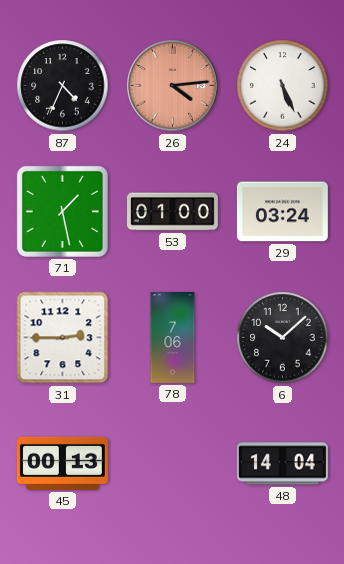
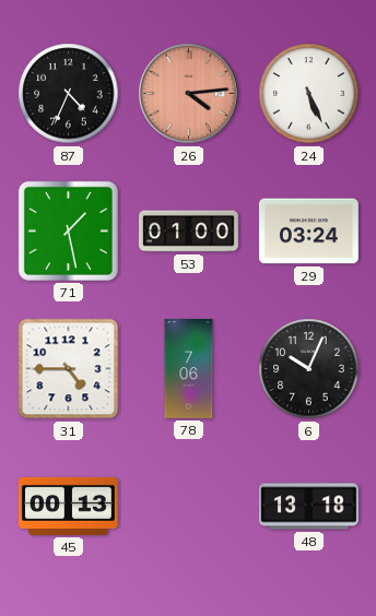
31: 2:45 -> 4:45 (69, 369)
6: 10:08 -> 10:04 (309, 369)
48: 14:04 -> 13:18 (308, 507)
